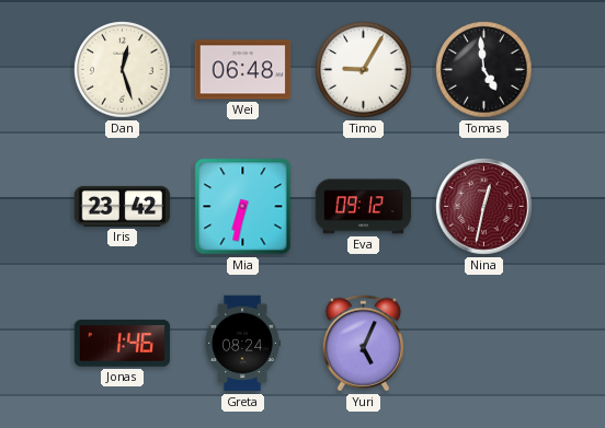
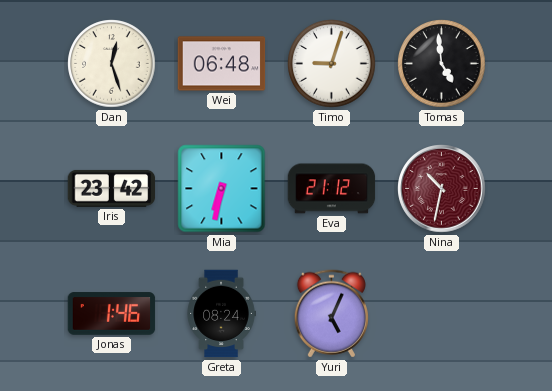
Timo: 9:05 -> 9:03 (332, 64)
Eva: 09:12 -> 21:12 (332, 189)
Nina: 12:32 -> 10:32 (442, 189)
